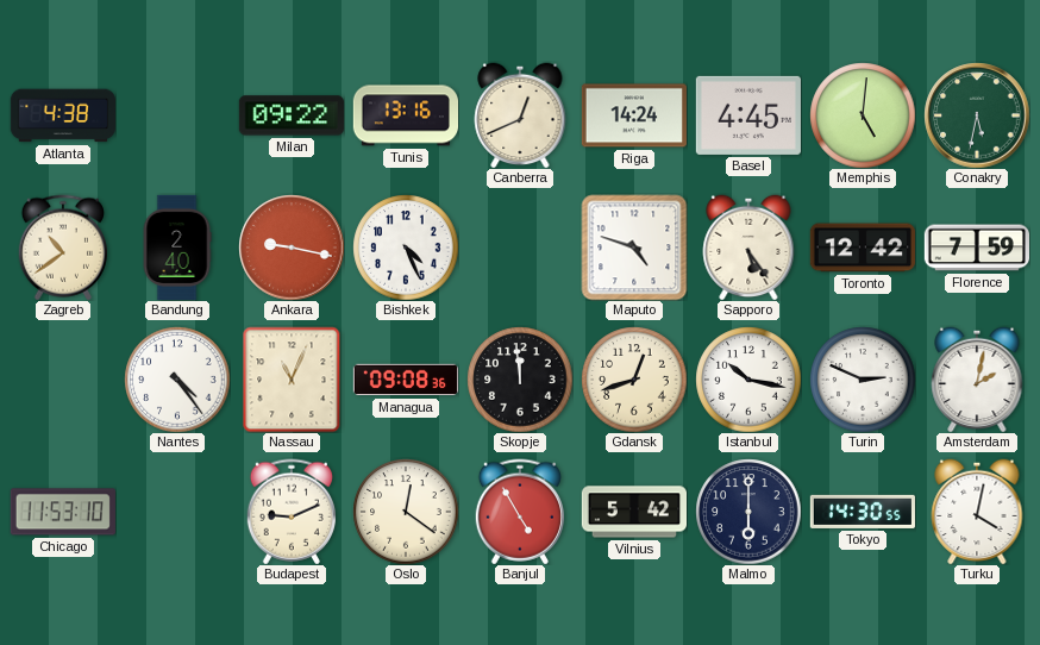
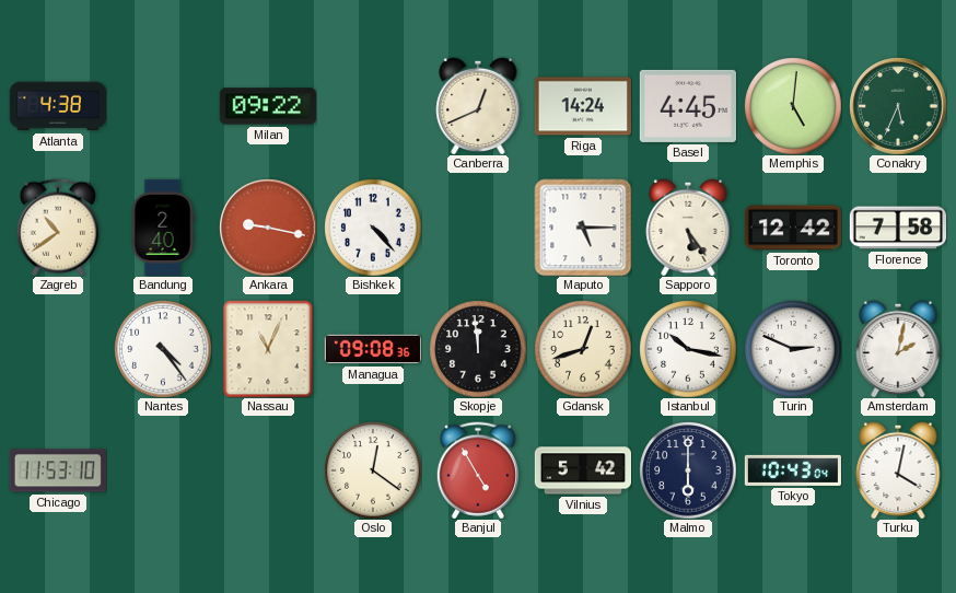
Tunis: 13:16 -> none (405, 115)
Conakry: 5:32 -> 5:34 (898, 106)
Bishkek: 4:26 -> 4:23 (373, 228)
Maputo: 4:48 -> 5:15 (583, 228)
Florence: 7:59 -> 7:58 (897, 228)
Budapest: 9:11 -> none (290, 512)
Tokyo: 14:30 -> 10:43 (793, 470)
